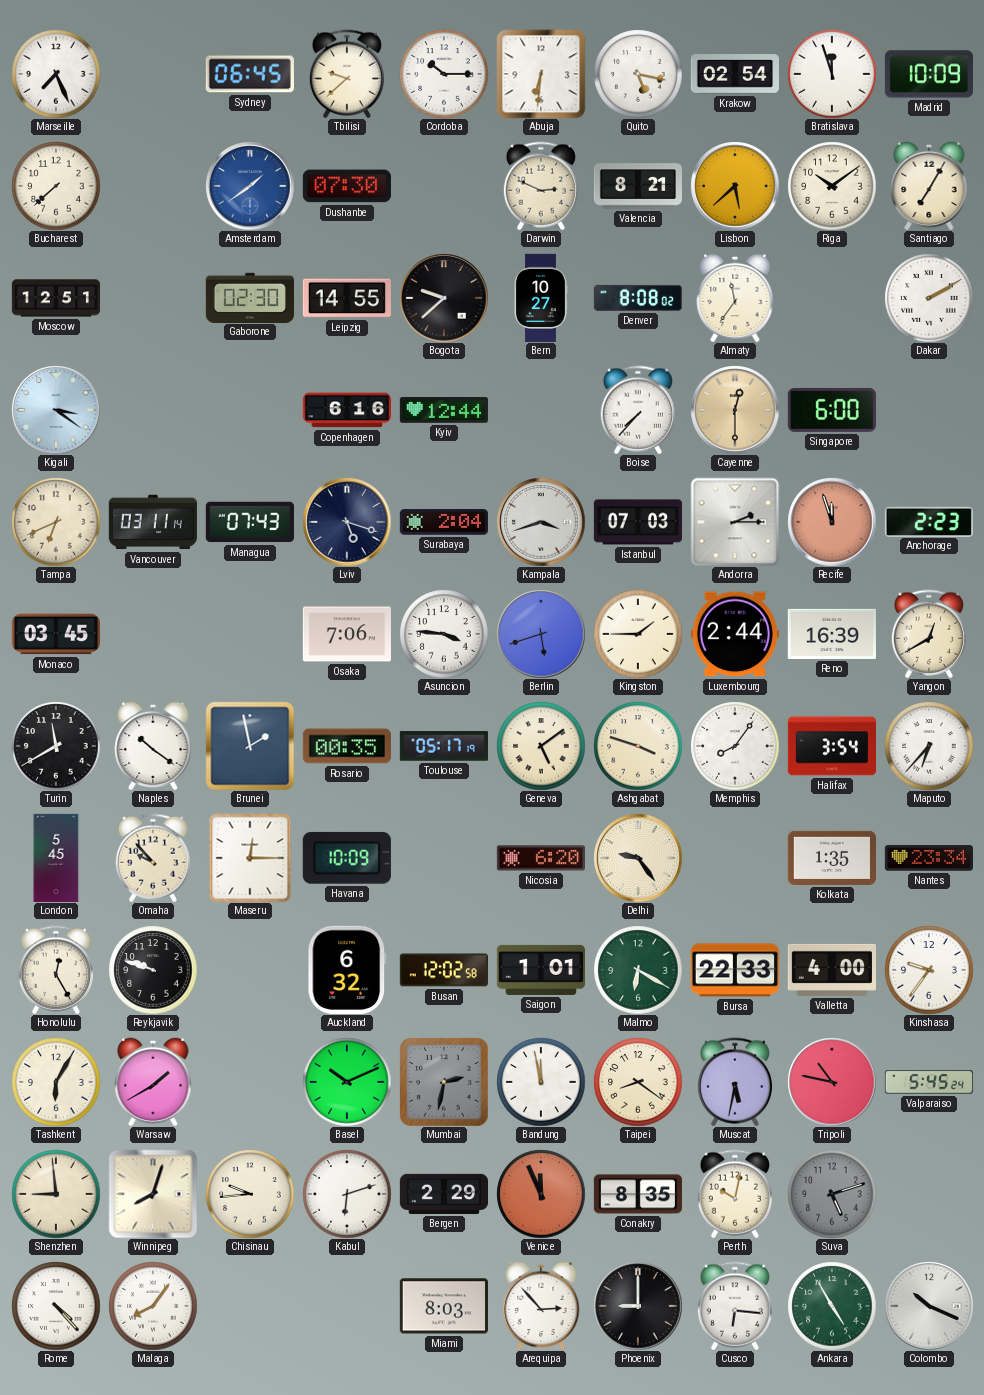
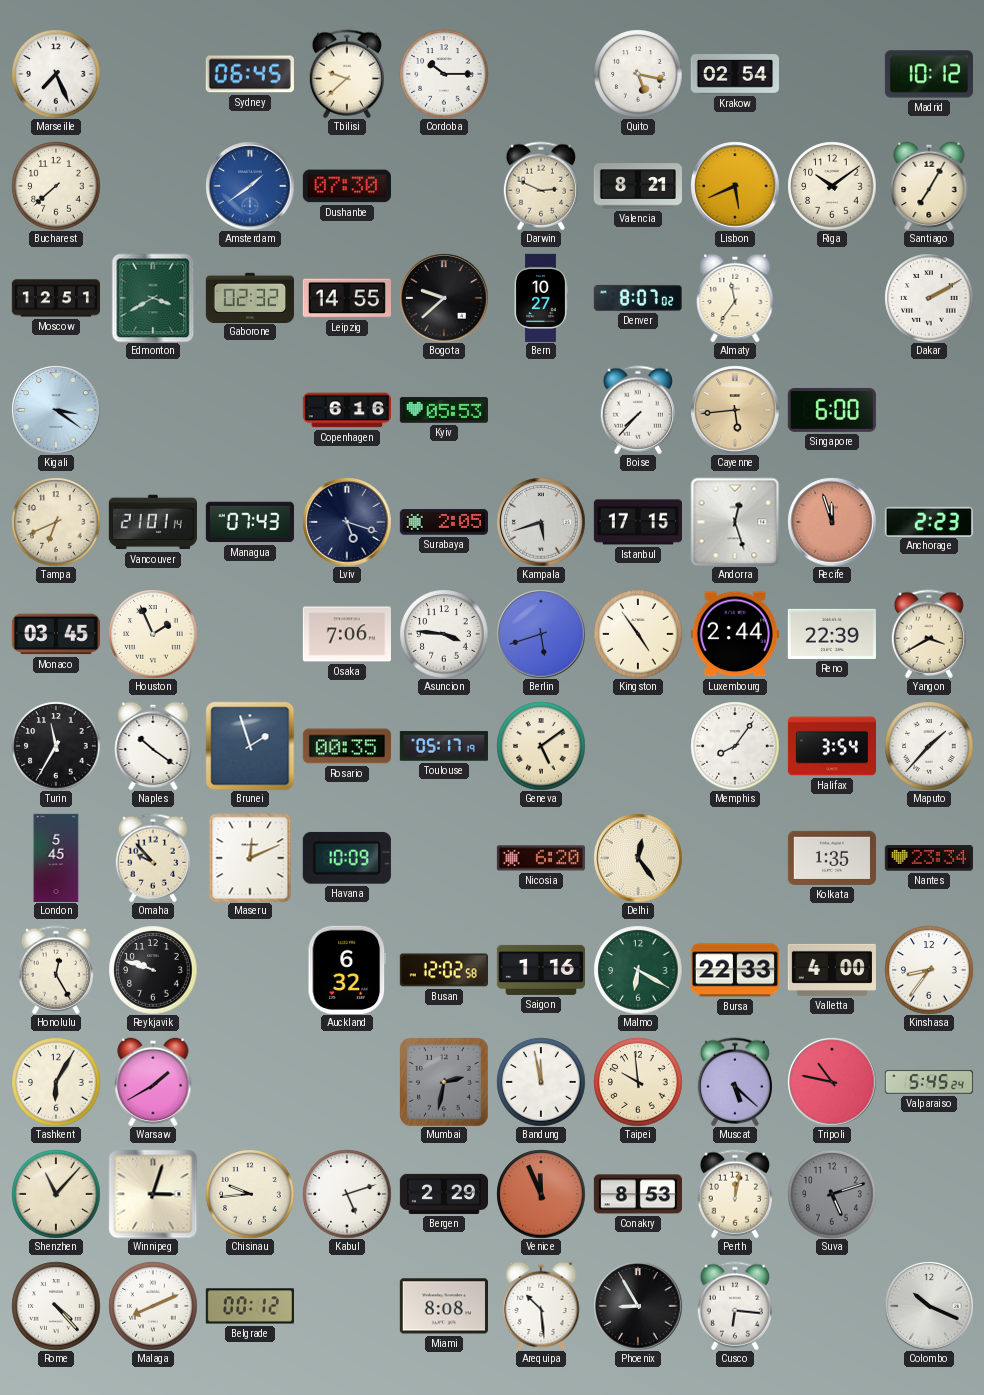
Abuja: 6:31 -> none (541, 74)
Bratislava: 11:57 -> none (832, 74)
Madrid: 10:09 -> 10:12 (929, 74)
Lisbon: 5:38 -> 5:41 (735, 186)
Edmonton: none -> 3:40 (153, 298)
Gaborone: 02:30 -> 02:32 (250, 297)
Denver: 8:08 -> 8:07 (638, 298)
Kyiv: 12:44 -> 05:53 (444, 410)
Cayenne: 12:30 -> 5:44 (735, 410)
Vancouver: 03:11 -> 21:01 (153, 522)
Surabaya: 2:04 -> 2:05 (444, 522)
Kampala: 3:42 -> 5:42 (541, 522)
Istanbul: 07:03 -> 17:15 (638, 522)
Andorra: 2:15 -> 12:27 (735, 522)
Houston: none -> 1:56 (153, 634)
Kingston: 1:45 -> 4:54 (638, 634)
Reno: 16:39 -> 22:39 (832, 634)
Yangon: 12:40 -> 3:40 (929, 634)
Turin: 11:40 -> 11:35 (56, 746)
Brunei: 1:58 -> 1:57 (250, 746)
Ashgabat: 3:48 -> none (638, 746)
Maputo: 6:37 -> 1:37 (929, 746)
Maseru: 12:15 -> 12:11 (250, 858)
Delhi: 9:24 -> 12:24 (638, 858)
Saigon: 1:01 -> 1:16 (540, 970)
Kinshasa: 9:36 -> 8:36 (929, 970)
Basel: 10:11 -> none (347, 1082)
Taipei: 8:21 -> 9:59 (638, 1082)
Muscat: 5:32 -> 5:22 (735, 1082)
Shenzhen: 8:59 -> 11:07 (56, 1194)
Winnipeg: 8:03 -> 3:03 (153, 1194)
Kabul: 6:12 -> 5:12 (347, 1194)
Conakry: 8:35 -> 8:53 (638, 1194)
Perth: 10:02 -> 12:02 (735, 1194)
Malaga: 8:06 -> 8:11 (153, 1306)
Belgrade: none -> 00:12 (250, 1306)
Miami: 8:03 -> 8:08 (444, 1306)
Arequipa: 2:53 -> 10:29 (541, 1306)
Phoenix: 9:00 -> 8:55 (638, 1306)
Ankara: 4:55 -> none (832, 1306)
